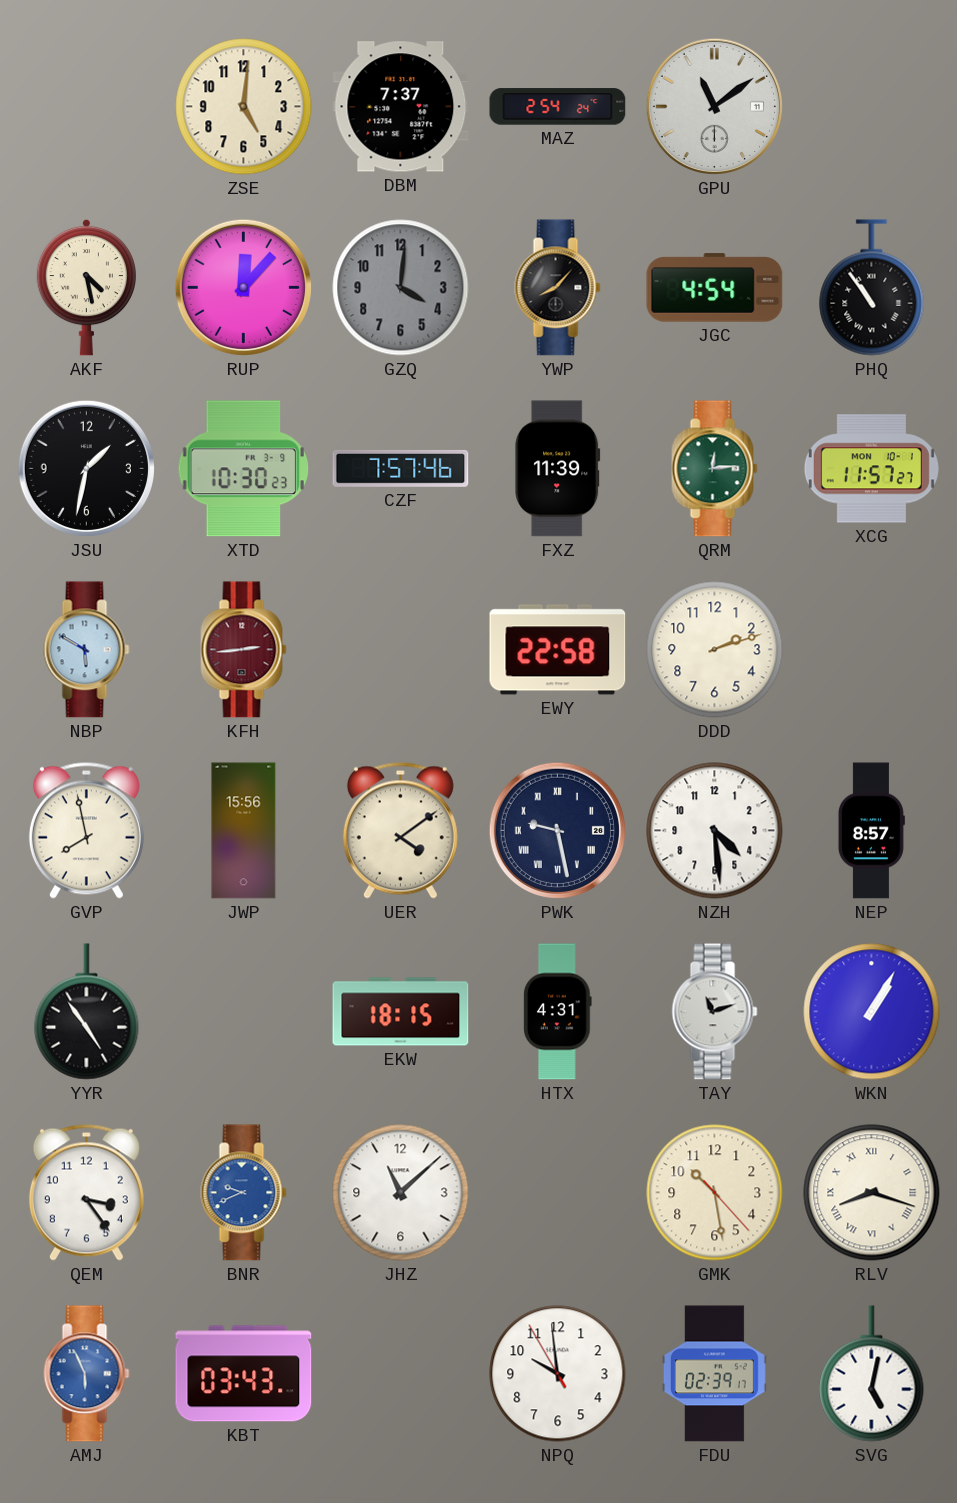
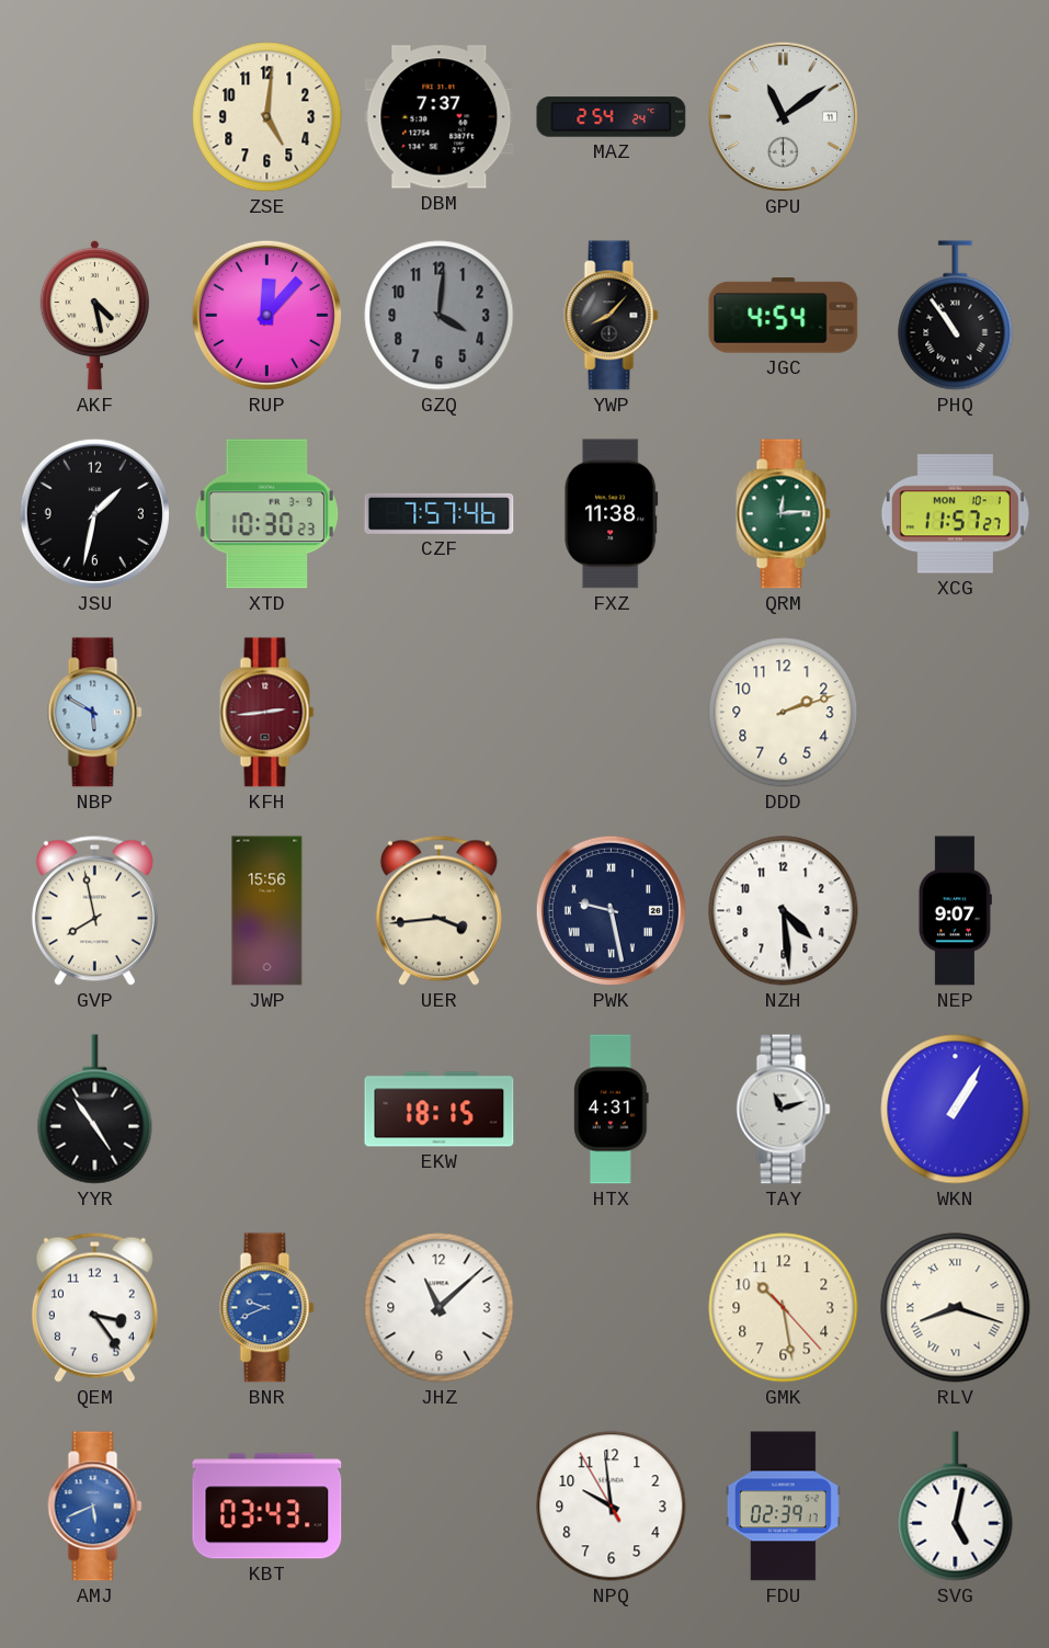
FXZ: 11:39 -> 11:38 (612, 514)
EWY: 22:58 -> none (558, 650)
UER: 4:09 -> 3:44 (438, 910)
NEP: 8:57 -> 9:07 (955, 911)
AMJ: 5:56 -> 5:41 (95, 1507)
